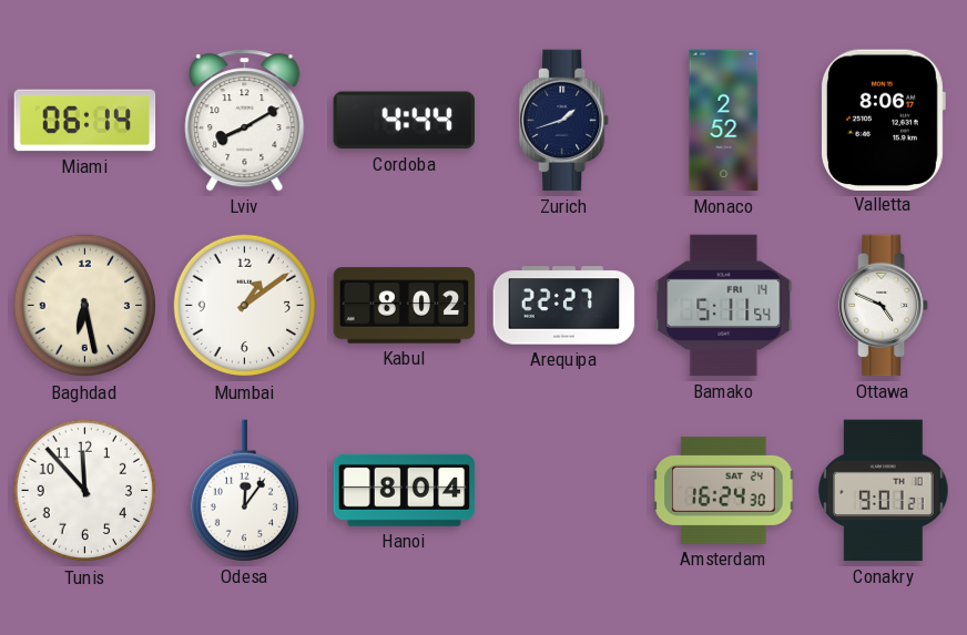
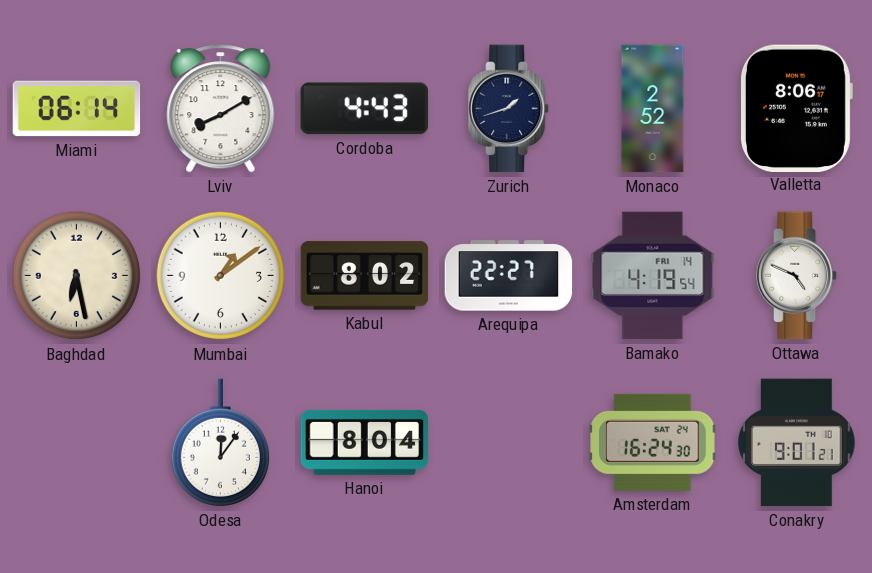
Cordoba: 4:44 -> 4:43 (364, 109)
Bamako: 5:11 -> 4:19 (653, 276)
Tunis: 11:53 -> none (85, 491)
